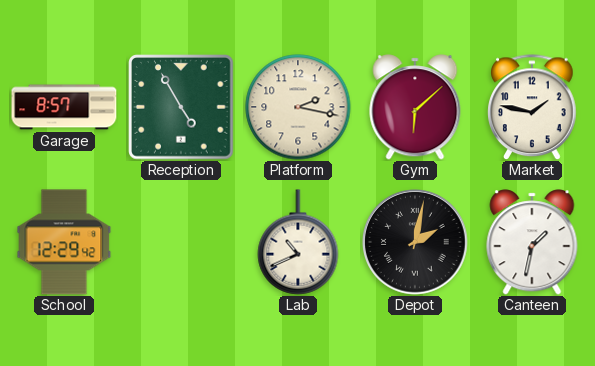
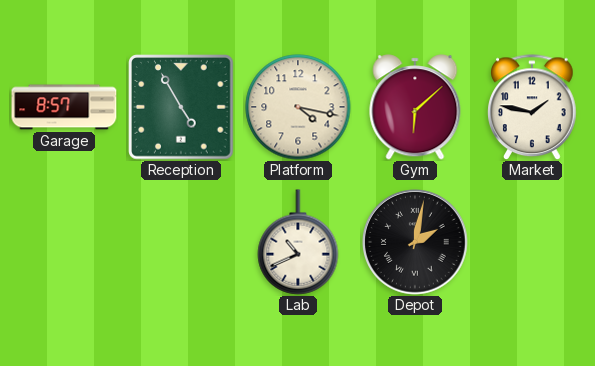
Platform: 2:17 -> 4:17 (298, 107)
School: 12:29 -> none (64, 242)
Canteen: 1:32 -> none (532, 242)
